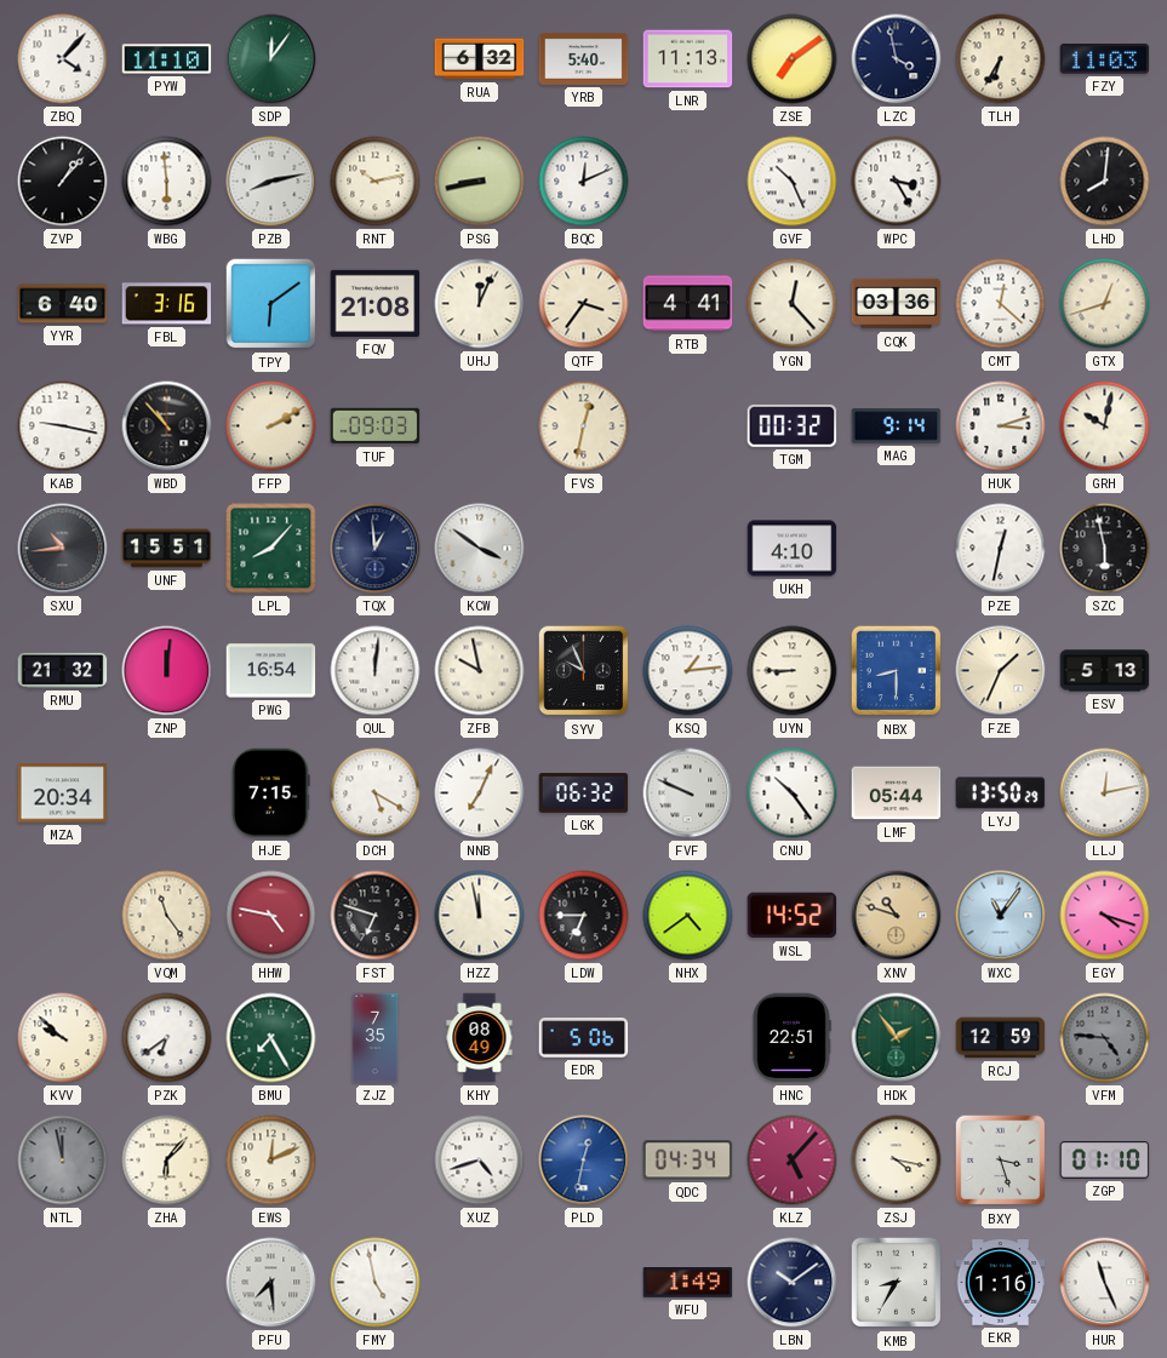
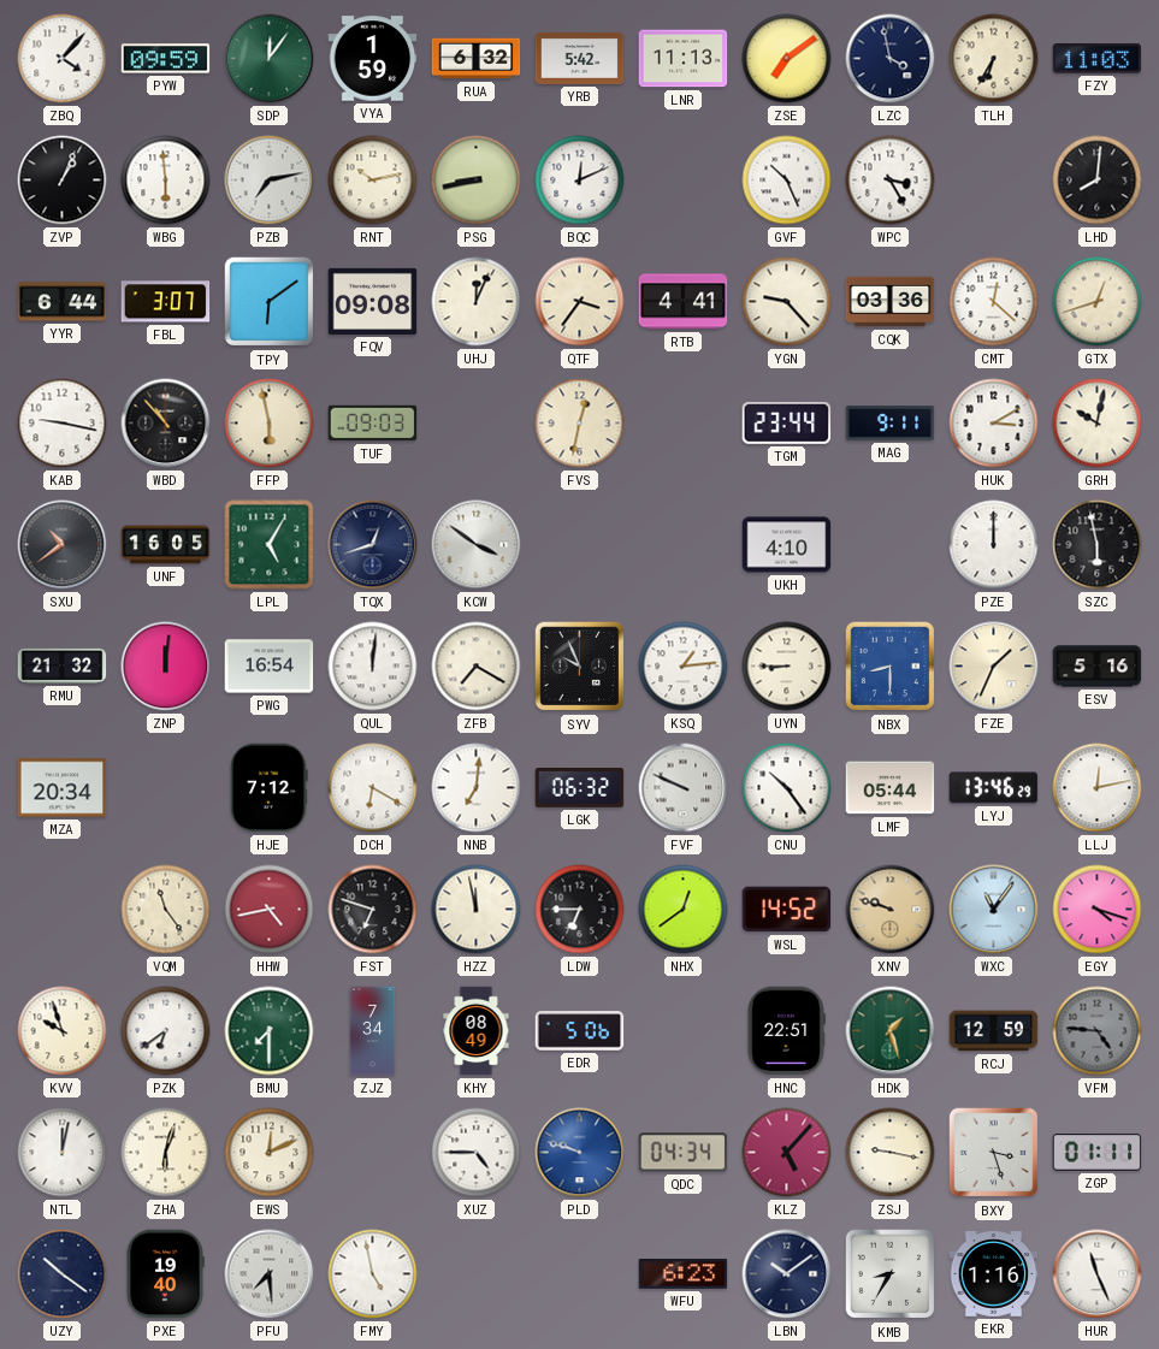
PYW: 11:10 -> 09:59 (166, 59)
VYA: none -> 1:59 (373, 59)
YRB: 5:40 -> 5:42 (580, 58)
ZVP: 1:07 -> 1:04 (63, 181)
PZB: 8:13 -> 7:13 (270, 181)
YYR: 6:40 -> 6:44 (63, 302)
FBL: 3:16 -> 3:07 (166, 302)
FQV: 21:08 -> 09:08 (373, 301)
YGN: 12:23 -> 9:23 (787, 302)
FFP: 2:10 -> 5:58 (270, 424)
TGM: 00:32 -> 23:44 (787, 422)
MAG: 9:14 -> 9:11 (891, 424)
HUK: 3:12 -> 3:10 (994, 424)
SXU: 10:44 -> 10:39 (63, 545)
UNF: 15:51 -> 16:05 (166, 545)
LPL: 8:07 -> 5:05 (270, 545)
TQX: 12:59 -> 12:42 (373, 545)
PZE: 12:32 -> 12:00 (994, 545)
ZFB: 9:58 -> 7:20 (477, 667)
ESV: 5:13 -> 5:16 (1098, 667)
HJE: 7:15 -> 7:12 (270, 788)
DCH: 5:20 -> 6:20 (373, 788)
NNB: 7:04 -> 7:01 (477, 788)
LYJ: 13:50 -> 13:46 (994, 788)
HHW: 4:47 -> 4:43 (270, 910)
NHX: 4:39 -> 12:39 (684, 910)
XNV: 10:48 -> 9:48 (891, 910)
KVV: 9:52 -> 9:57 (63, 1031)
BMU: 7:25 -> 7:30 (270, 1031)
ZJZ: 7:35 -> 7:34 (373, 1031)
HDK: 1:54 -> 1:27 (891, 1031)
NTL: 11:58 -> 12:02 (63, 1153)
NTL dial: grey -> white (63, 1153)
ZHA: 6:07 -> 6:03 (166, 1153)
XUZ: 4:42 -> 4:45 (477, 1153)
PLD: 12:32 -> 9:48 (580, 1153)
ZSJ: 4:17 -> 9:17 (891, 1153)
ZGP: 01:10 -> 01:11 (1098, 1153)
UZY: none -> 10:21 (63, 1274)
PXE: none -> 19:40 (165, 1274)
WFU: 1:49 -> 6:23 (684, 1274)
